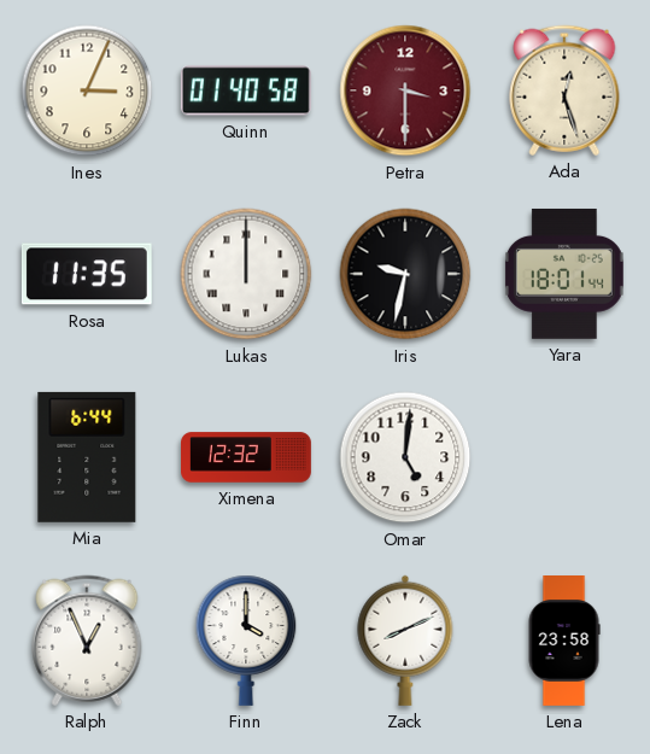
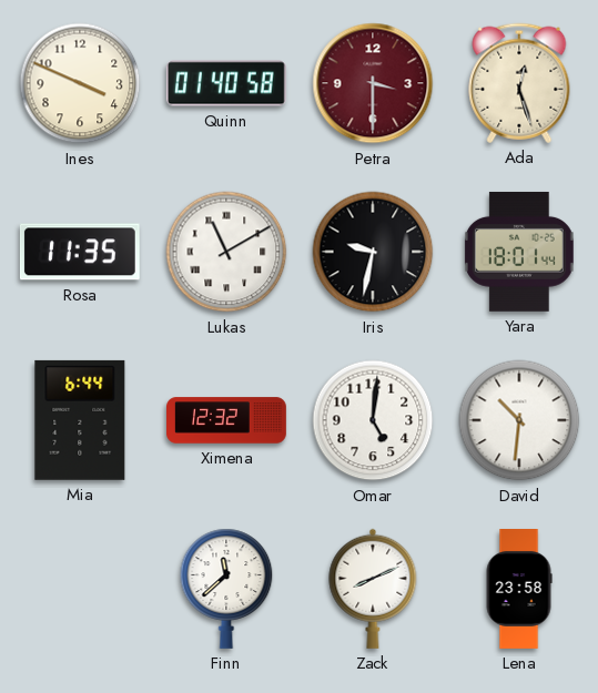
Ines: 3:04 -> 3:49 (80, 83)
Lukas: 12:00 -> 11:10 (226, 252)
David: none -> 10:31 (519, 420)
Ralph: 12:56 -> none (87, 641)
Finn: 4:00 -> 11:38 (226, 589)
